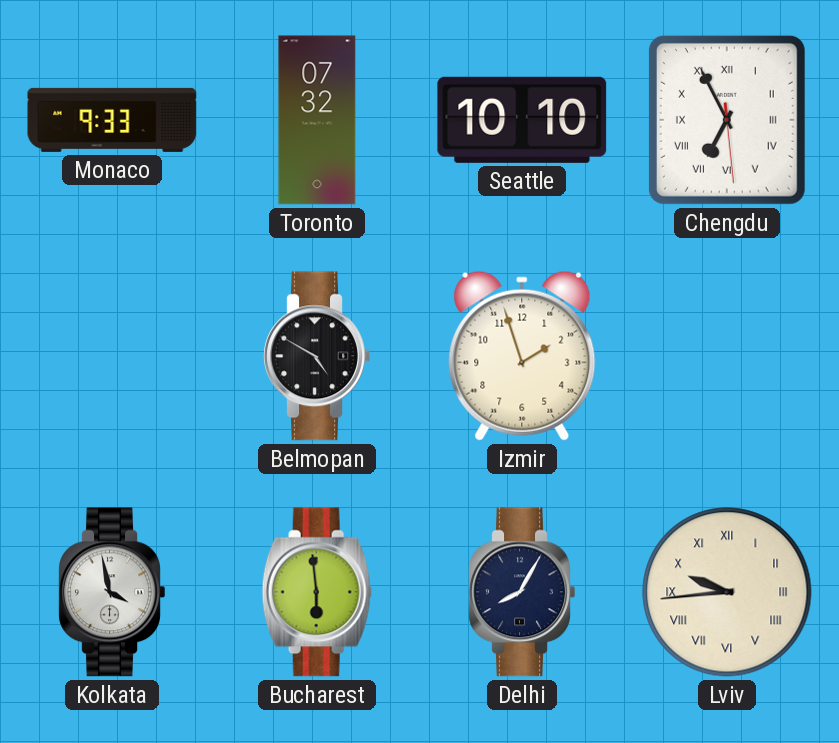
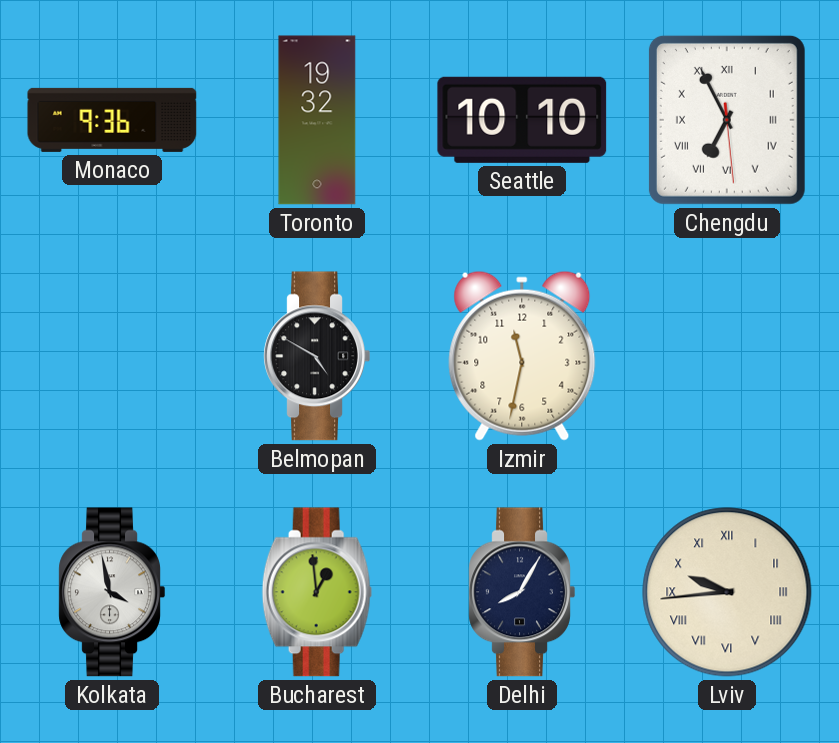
Monaco: 9:33 -> 9:36 (112, 120)
Toronto: 07:32 -> 19:32 (317, 120)
Izmir: 1:57 -> 11:32 (522, 356)
Bucharest: 5:59 -> 12:59 (317, 592)
